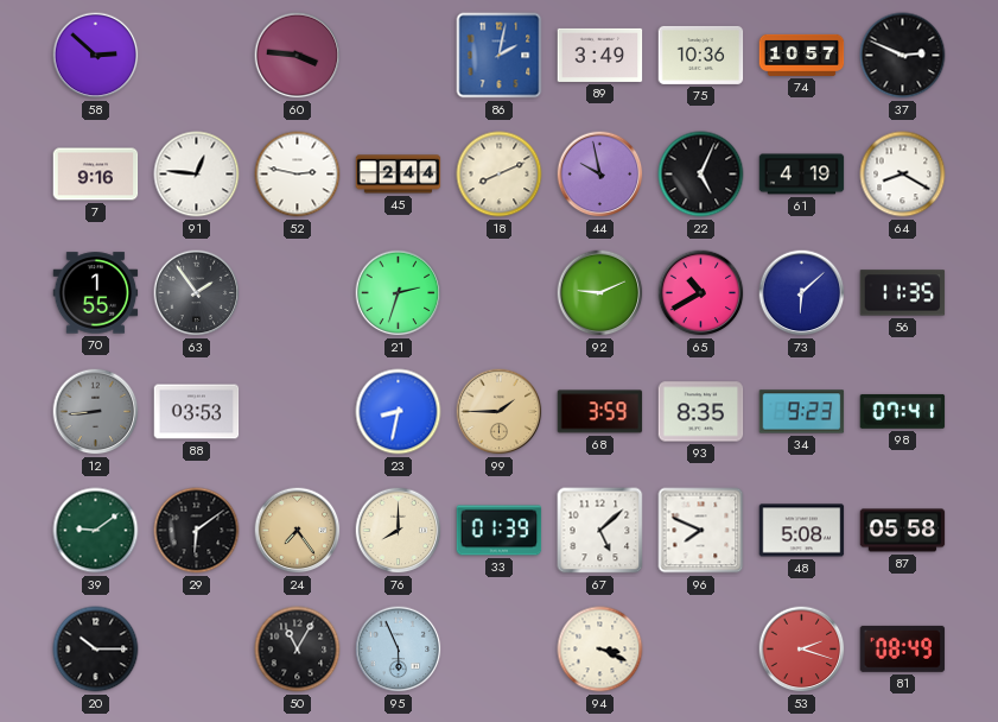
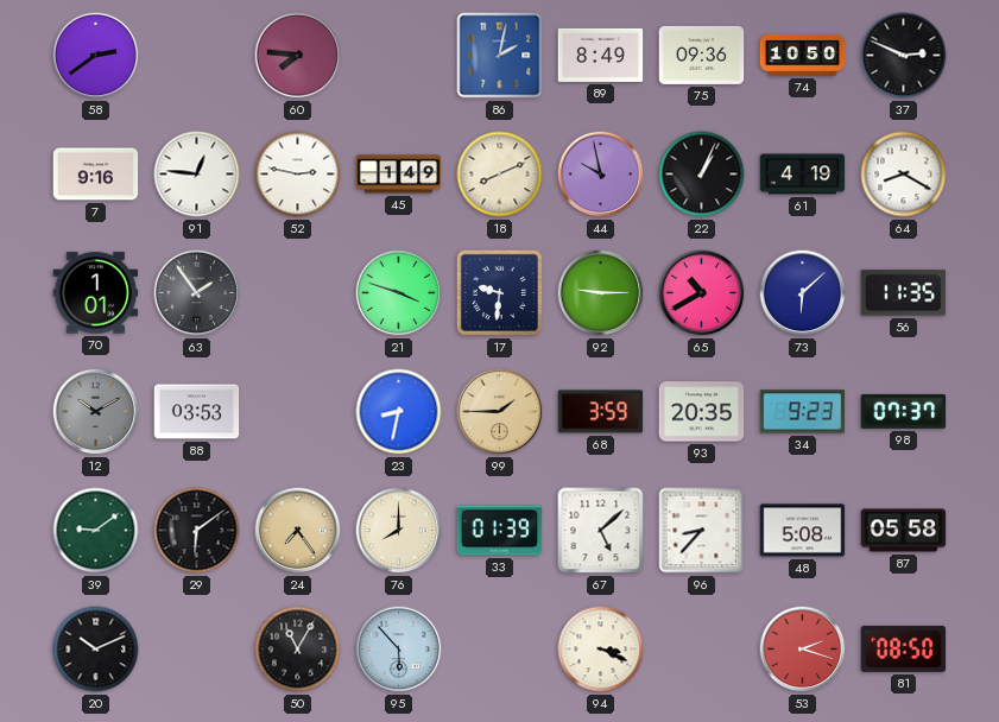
58: 2:52 -> 2:39 (96, 56)
60: 3:46 -> 7:46 (298, 56)
89: 3:49 -> 8:49 (601, 55)
75: 10:36 -> 09:36 (702, 55)
74: 10:57 -> 10:50 (803, 55)
45: 2:44 -> 1:49 (399, 175)
22: 5:04 -> 1:04 (702, 175)
70: 1:55 -> 1:01 (96, 293)
21: 2:33 -> 3:48 (399, 293)
17: none -> 9:31 (499, 292)
92: 9:11 -> 9:15 (601, 293)
12: 8:44 -> 10:10 (96, 412)
93: 8:35 -> 20:35 (702, 412)
98: 07:41 -> 07:37 (904, 411)
96: 7:49 -> 8:37 (702, 531)
20: 10:15 -> 10:11 (96, 650)
95: 5:56 -> 5:53 (399, 650)
81: 08:49 -> 08:50 (904, 648)
